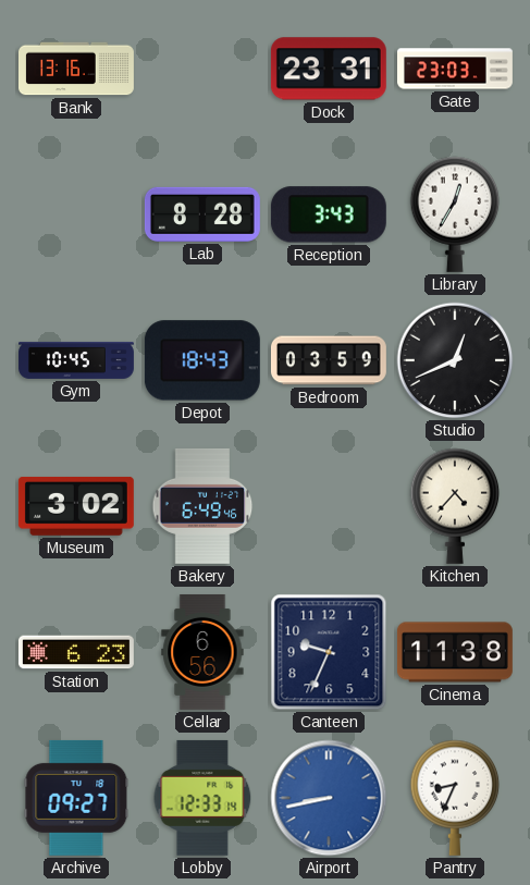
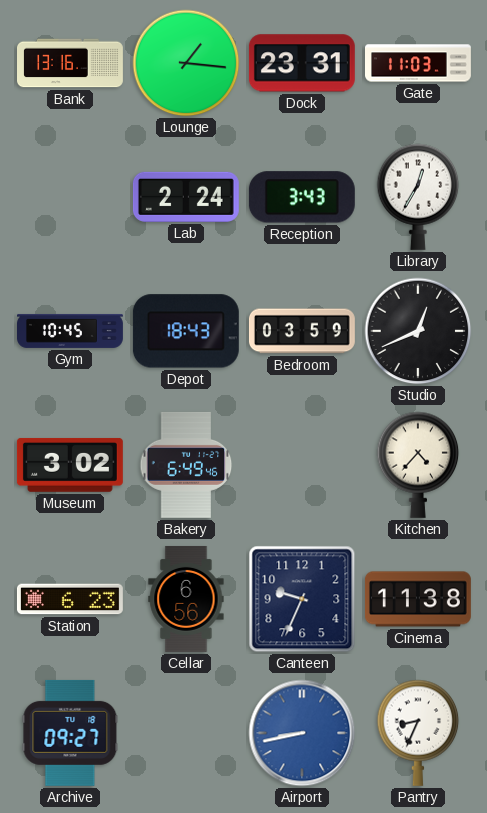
Lounge: none -> 1:16 (186, 63)
Gate: 23:03 -> 11:03 (419, 63)
Lab: 8:28 -> 2:24 (186, 197)
Lobby: 12:33 -> none (202, 798)
